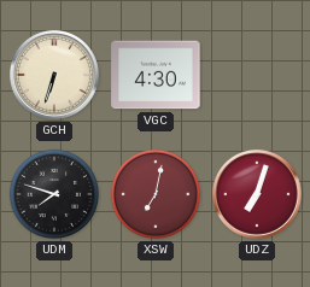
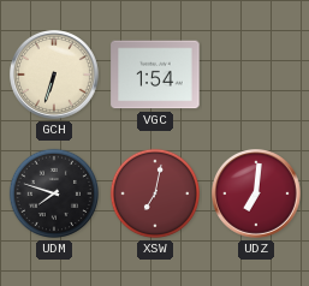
VGC: 4:30 -> 1:54 (155, 75)
UDZ: 7:03 -> 7:01 (257, 195)
